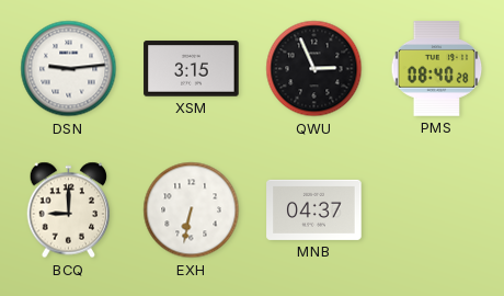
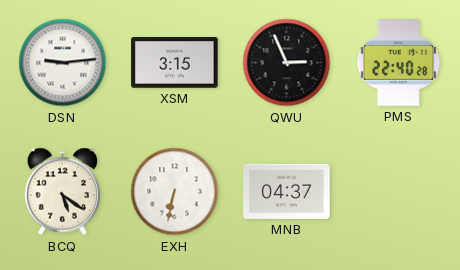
PMS: 08:40 -> 22:40 (399, 63)
BCQ: 9:00 -> 5:21 (63, 192)
